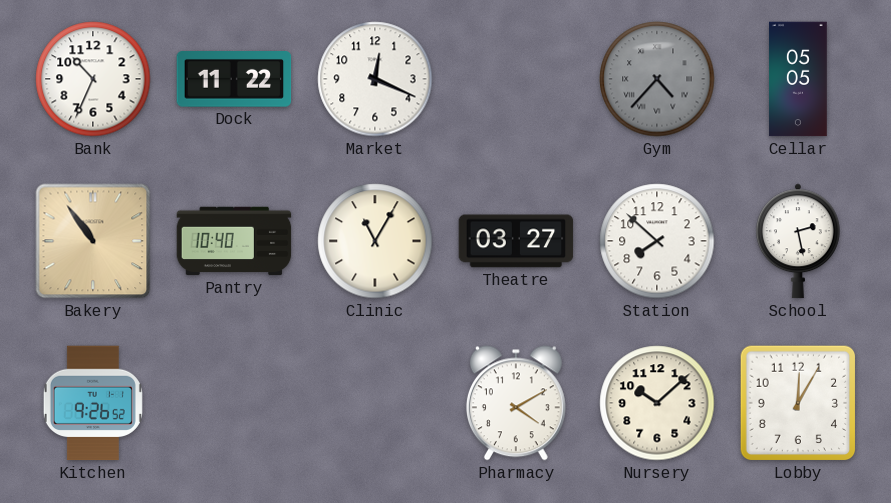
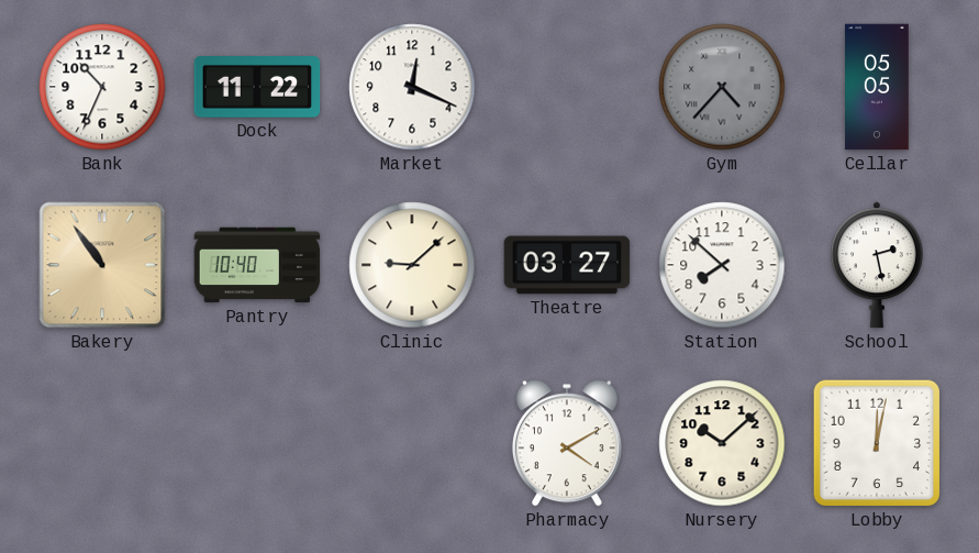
Clinic: 11:05 -> 9:08 (412, 265)
Kitchen: 9:26 -> none (93, 403)
Lobby: 12:05 -> 12:02 (877, 443)
